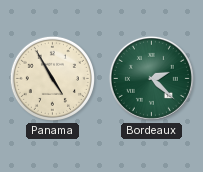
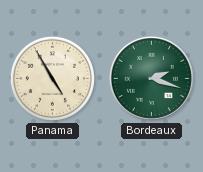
Bordeaux: 2:22 -> 2:18 (151, 78)
